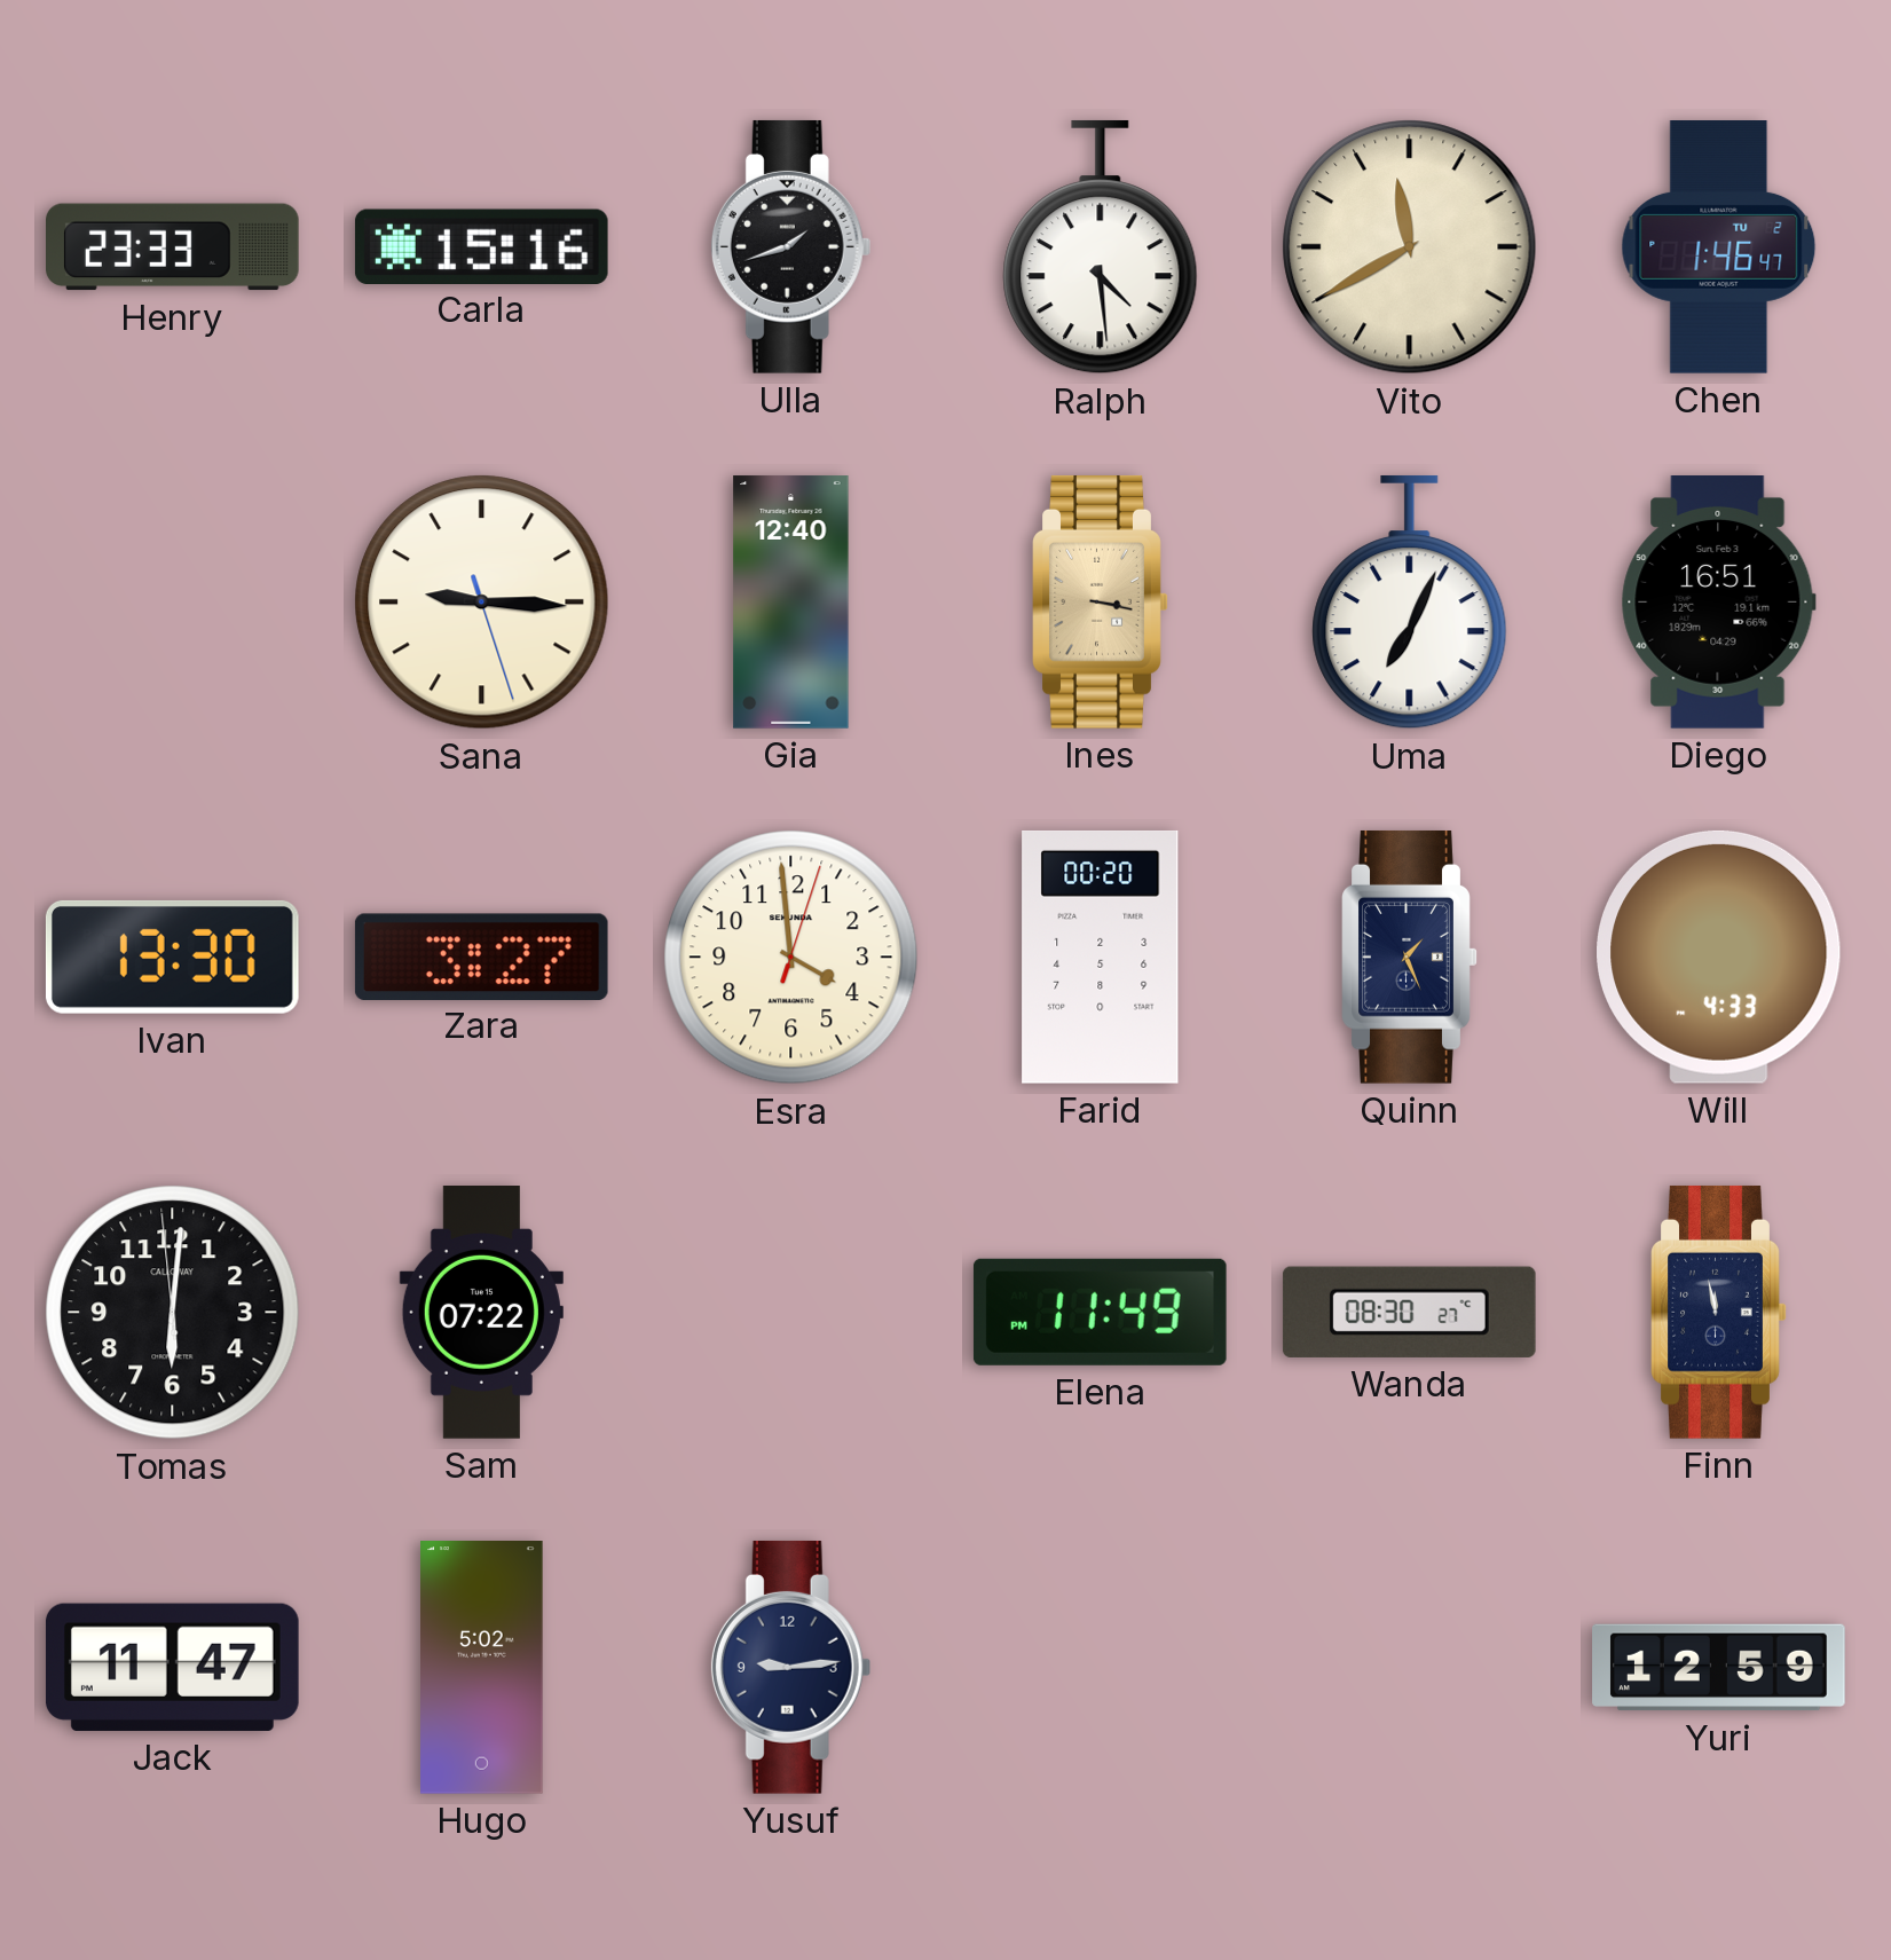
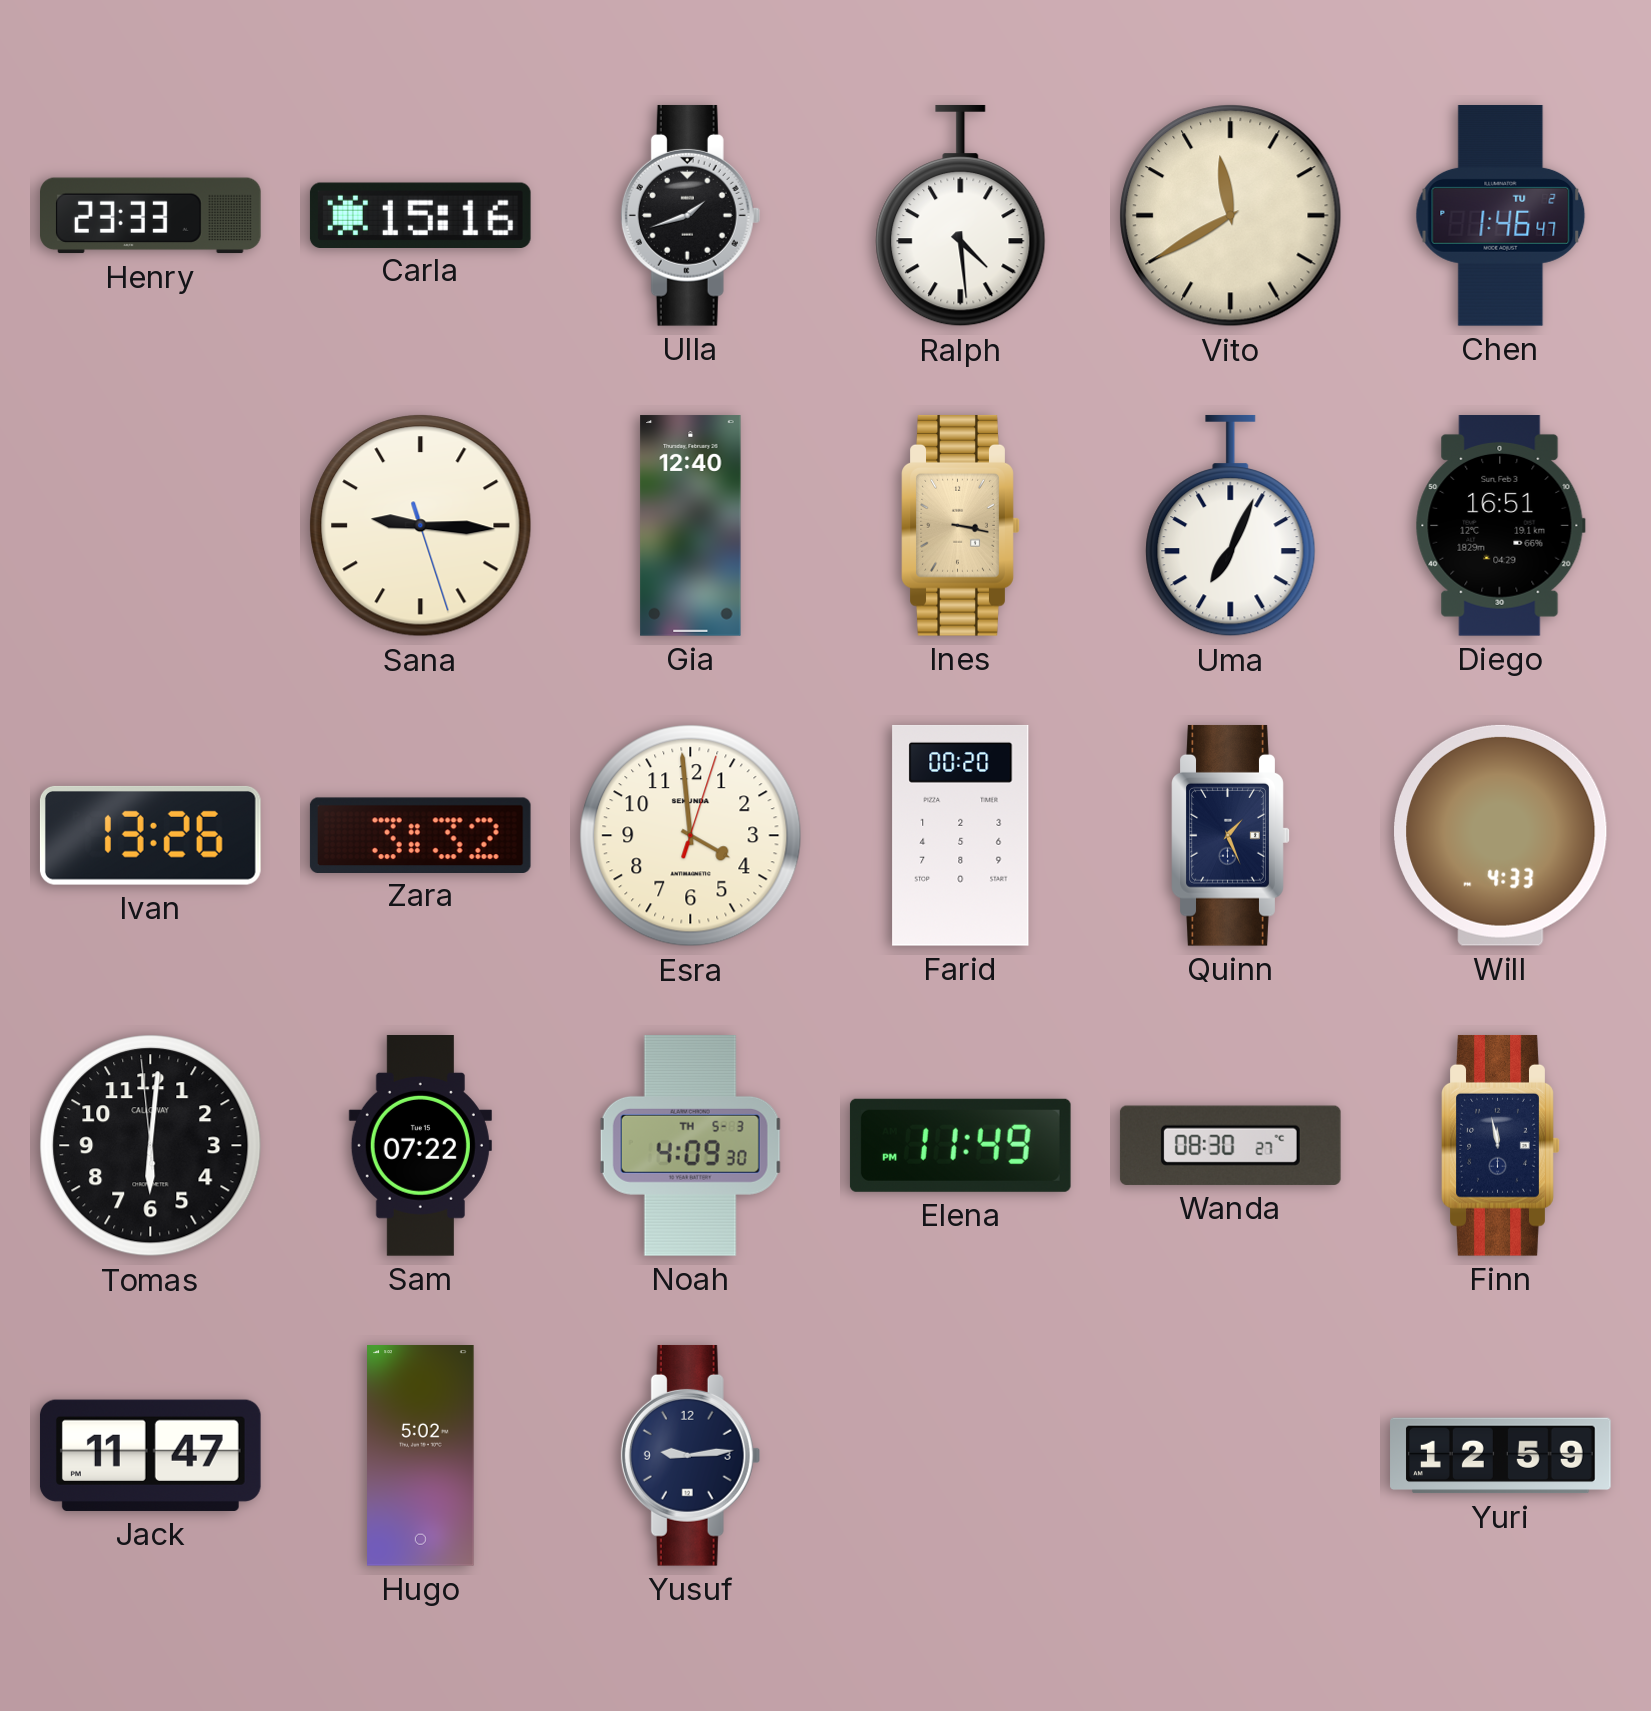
Ivan: 13:30 -> 13:26 (150, 835)
Zara: 3:27 -> 3:32 (420, 835)
Noah: none -> 4:09 (690, 1146)
